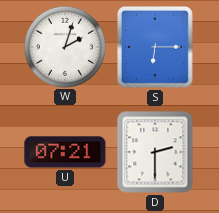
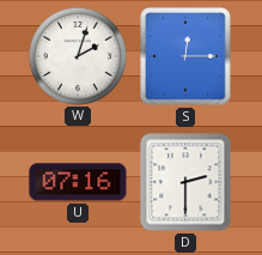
S: 6:15 -> 12:15 (187, 57)
U: 07:21 -> 07:16 (78, 182)
